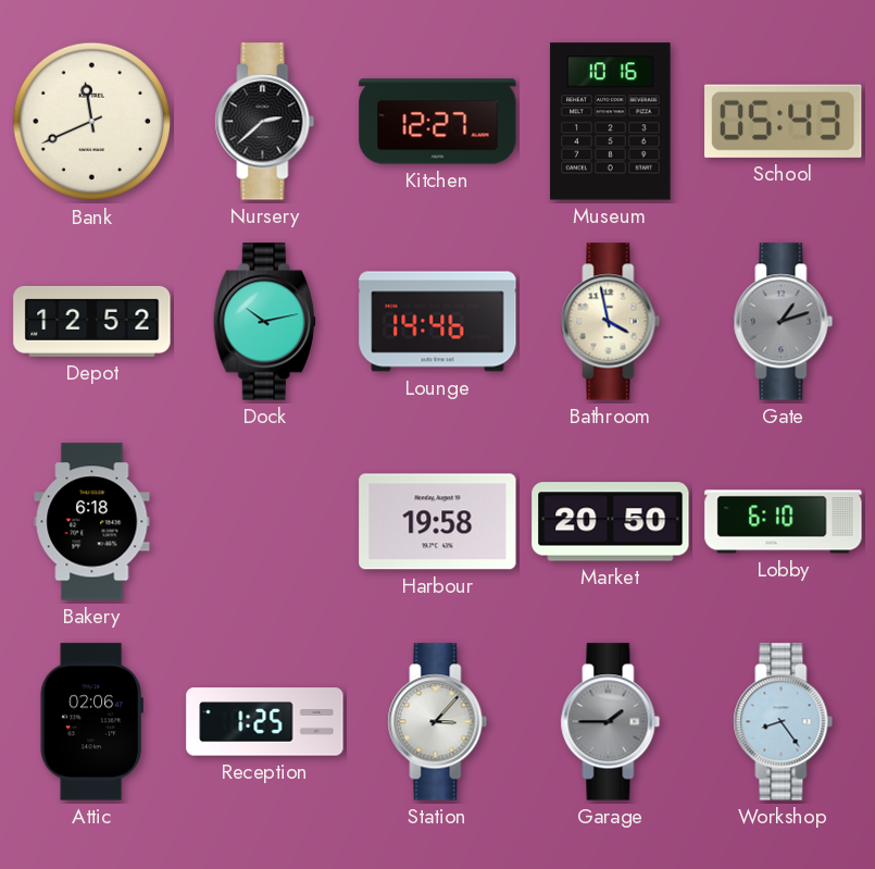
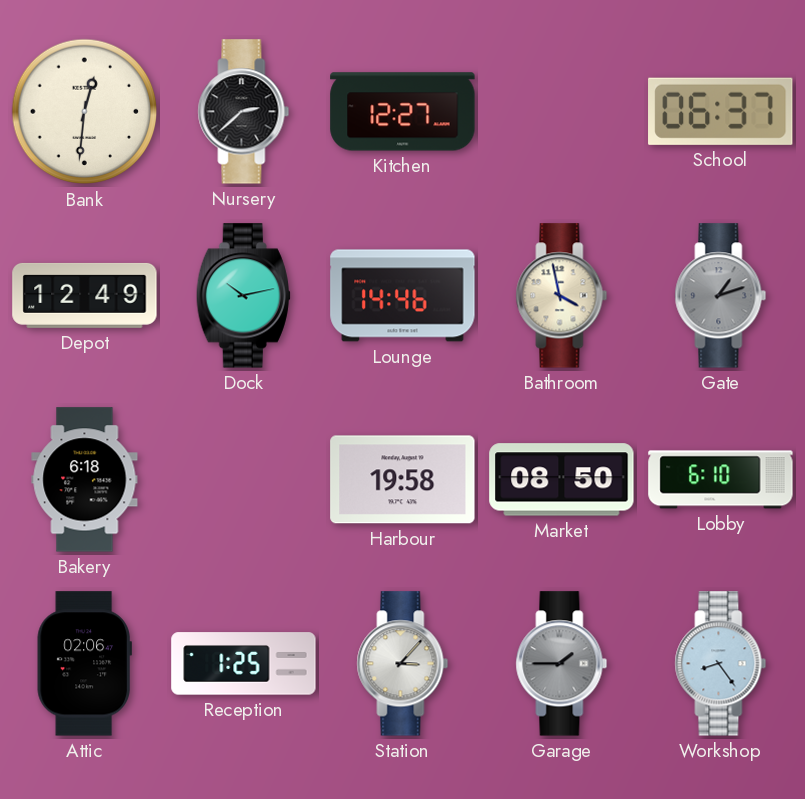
Bank: 11:41 -> 12:31 (85, 112)
Museum: 10:16 -> none (611, 122)
School: 05:43 -> 06:37 (721, 111)
Depot: 12:52 -> 12:49 (85, 295)
Market: 20:50 -> 08:50 (562, 480)
